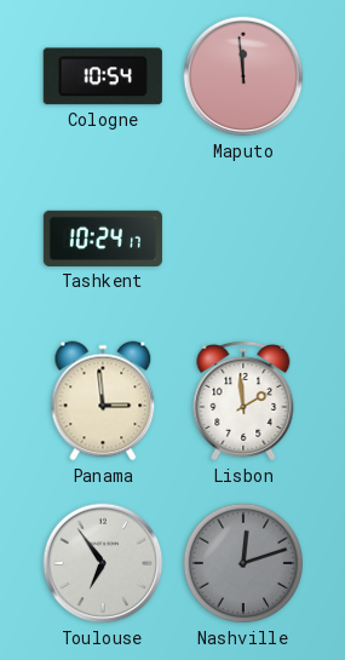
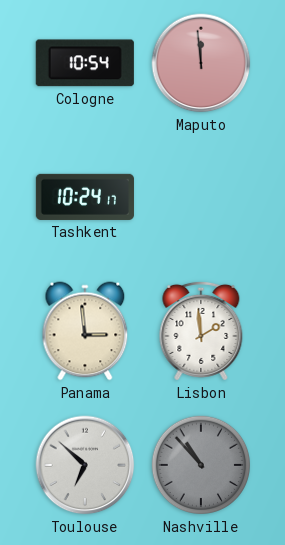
Toulouse: 6:54 -> 6:52 (85, 465)
Nashville: 12:12 -> 10:53 (201, 465)
